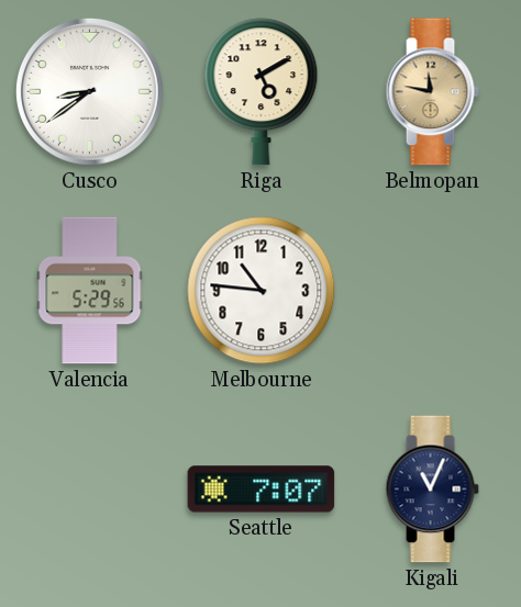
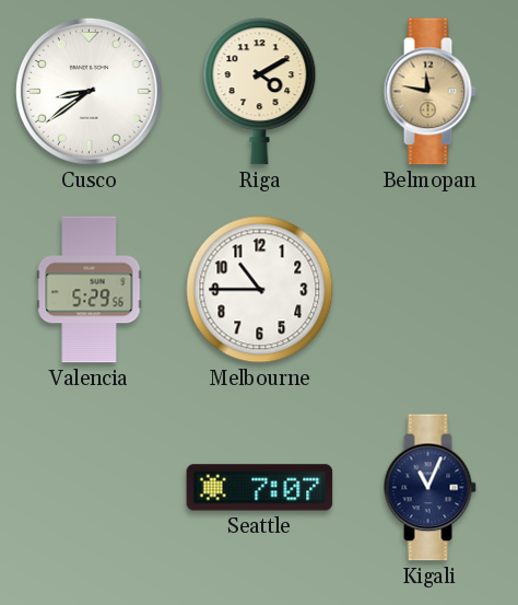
Riga: 5:10 -> 4:10 (260, 92)
Melbourne: 10:46 -> 10:45 (260, 290)
